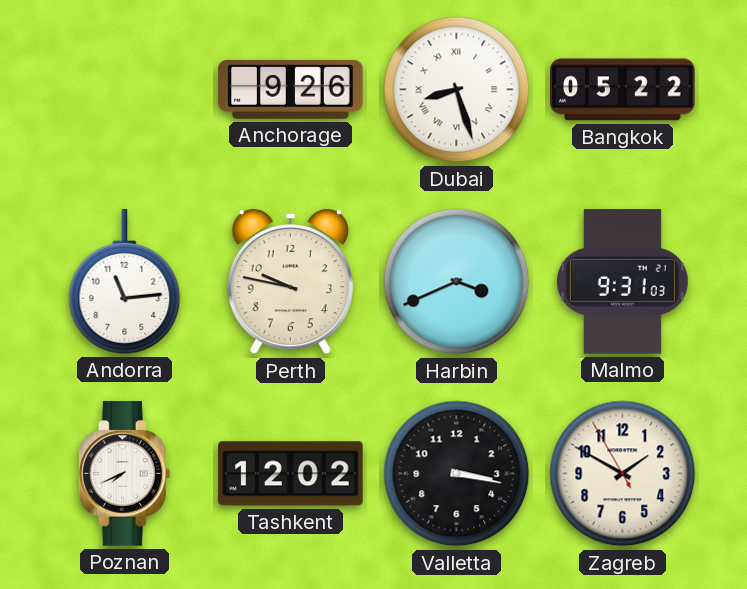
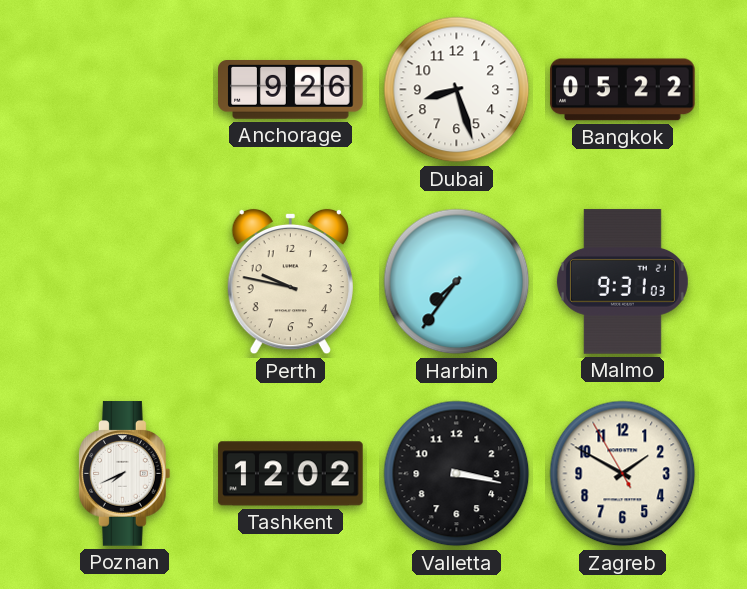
Dubai numerals: Roman -> Arabic (457, 90)
Andorra: 11:14 -> none (125, 282)
Harbin: 3:41 -> 7:36 (457, 282)
